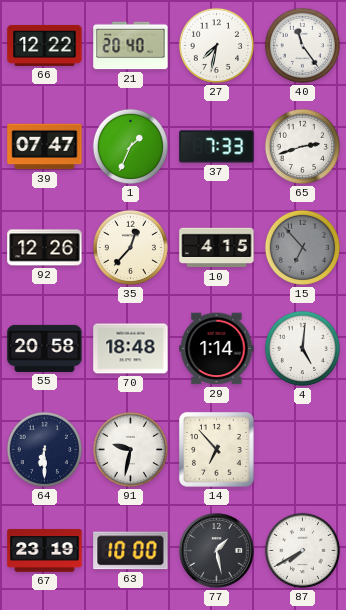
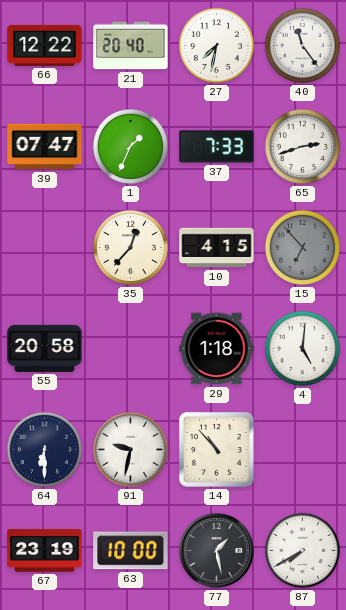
92: 12:26 -> none (45, 248)
70: 18:48 -> none (131, 349)
29: 1:14 -> 1:18 (217, 349)
14: 6:53 -> 10:53 (217, 450)
